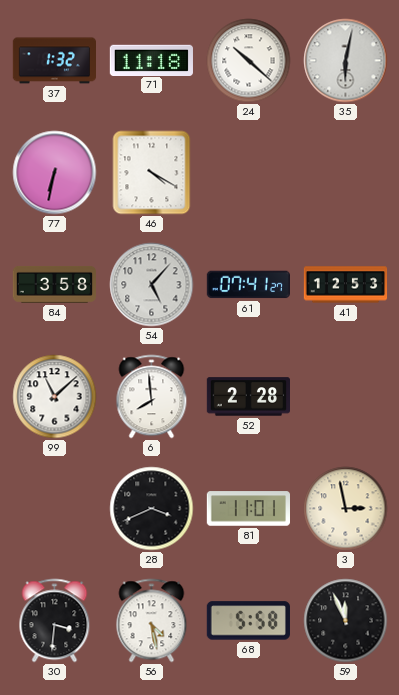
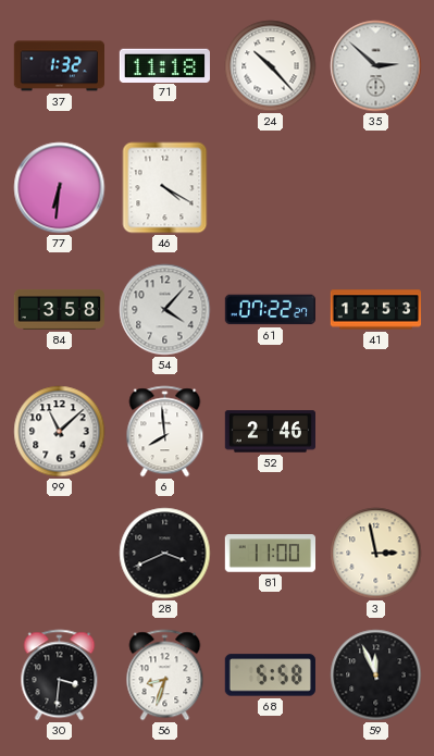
24: 10:22 -> 10:23 (271, 66)
35: 6:02 -> 2:52 (376, 66)
77: 6:32 -> 6:31 (60, 188)
54: 5:07 -> 4:07 (165, 310)
61: 07:41 -> 07:22 (270, 310)
52: 2:28 -> 2:46 (270, 432)
81: 11:01 -> 11:00 (270, 554)
56: 4:28 -> 8:33 (165, 676)
